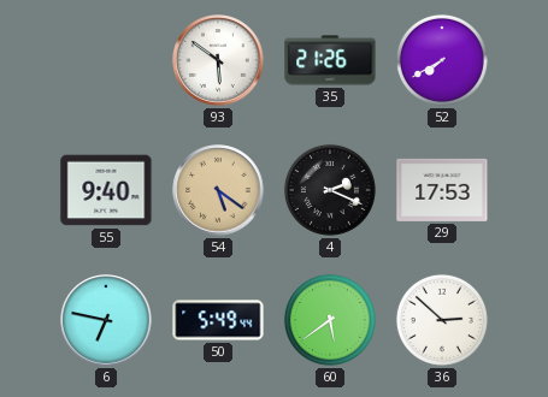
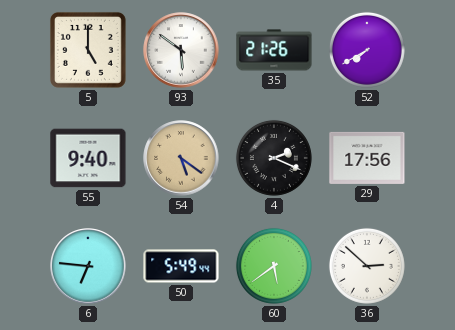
5: none -> 5:00 (88, 50)
29: 17:53 -> 17:56 (367, 158)
6: 6:47 -> 6:46 (88, 266)
